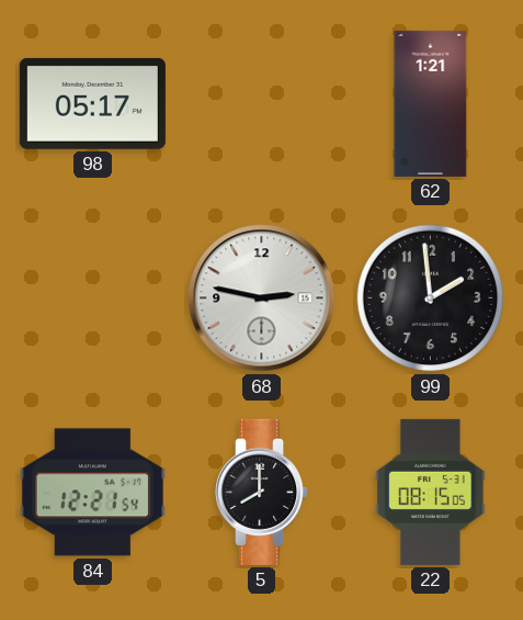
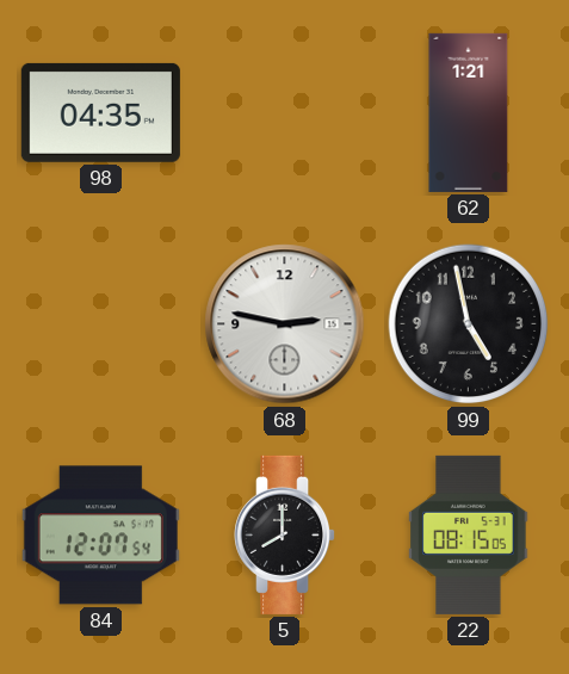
98: 05:17 -> 04:35 (100, 112)
99: 1:59 -> 4:58 (469, 324)
84: 12:21 -> 12:07 (100, 536)
